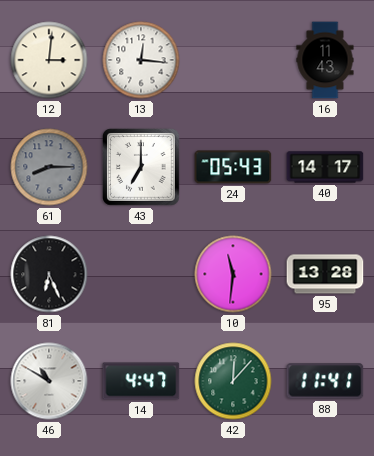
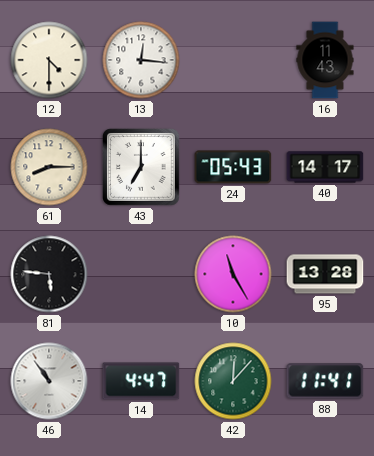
12: 3:01 -> 4:30 (49, 60)
61 dial: grey -> cream (49, 167)
81: 6:26 -> 5:46 (49, 274)
10: 11:31 -> 11:25 (233, 274)
46: 10:50 -> 10:54 (49, 381)
